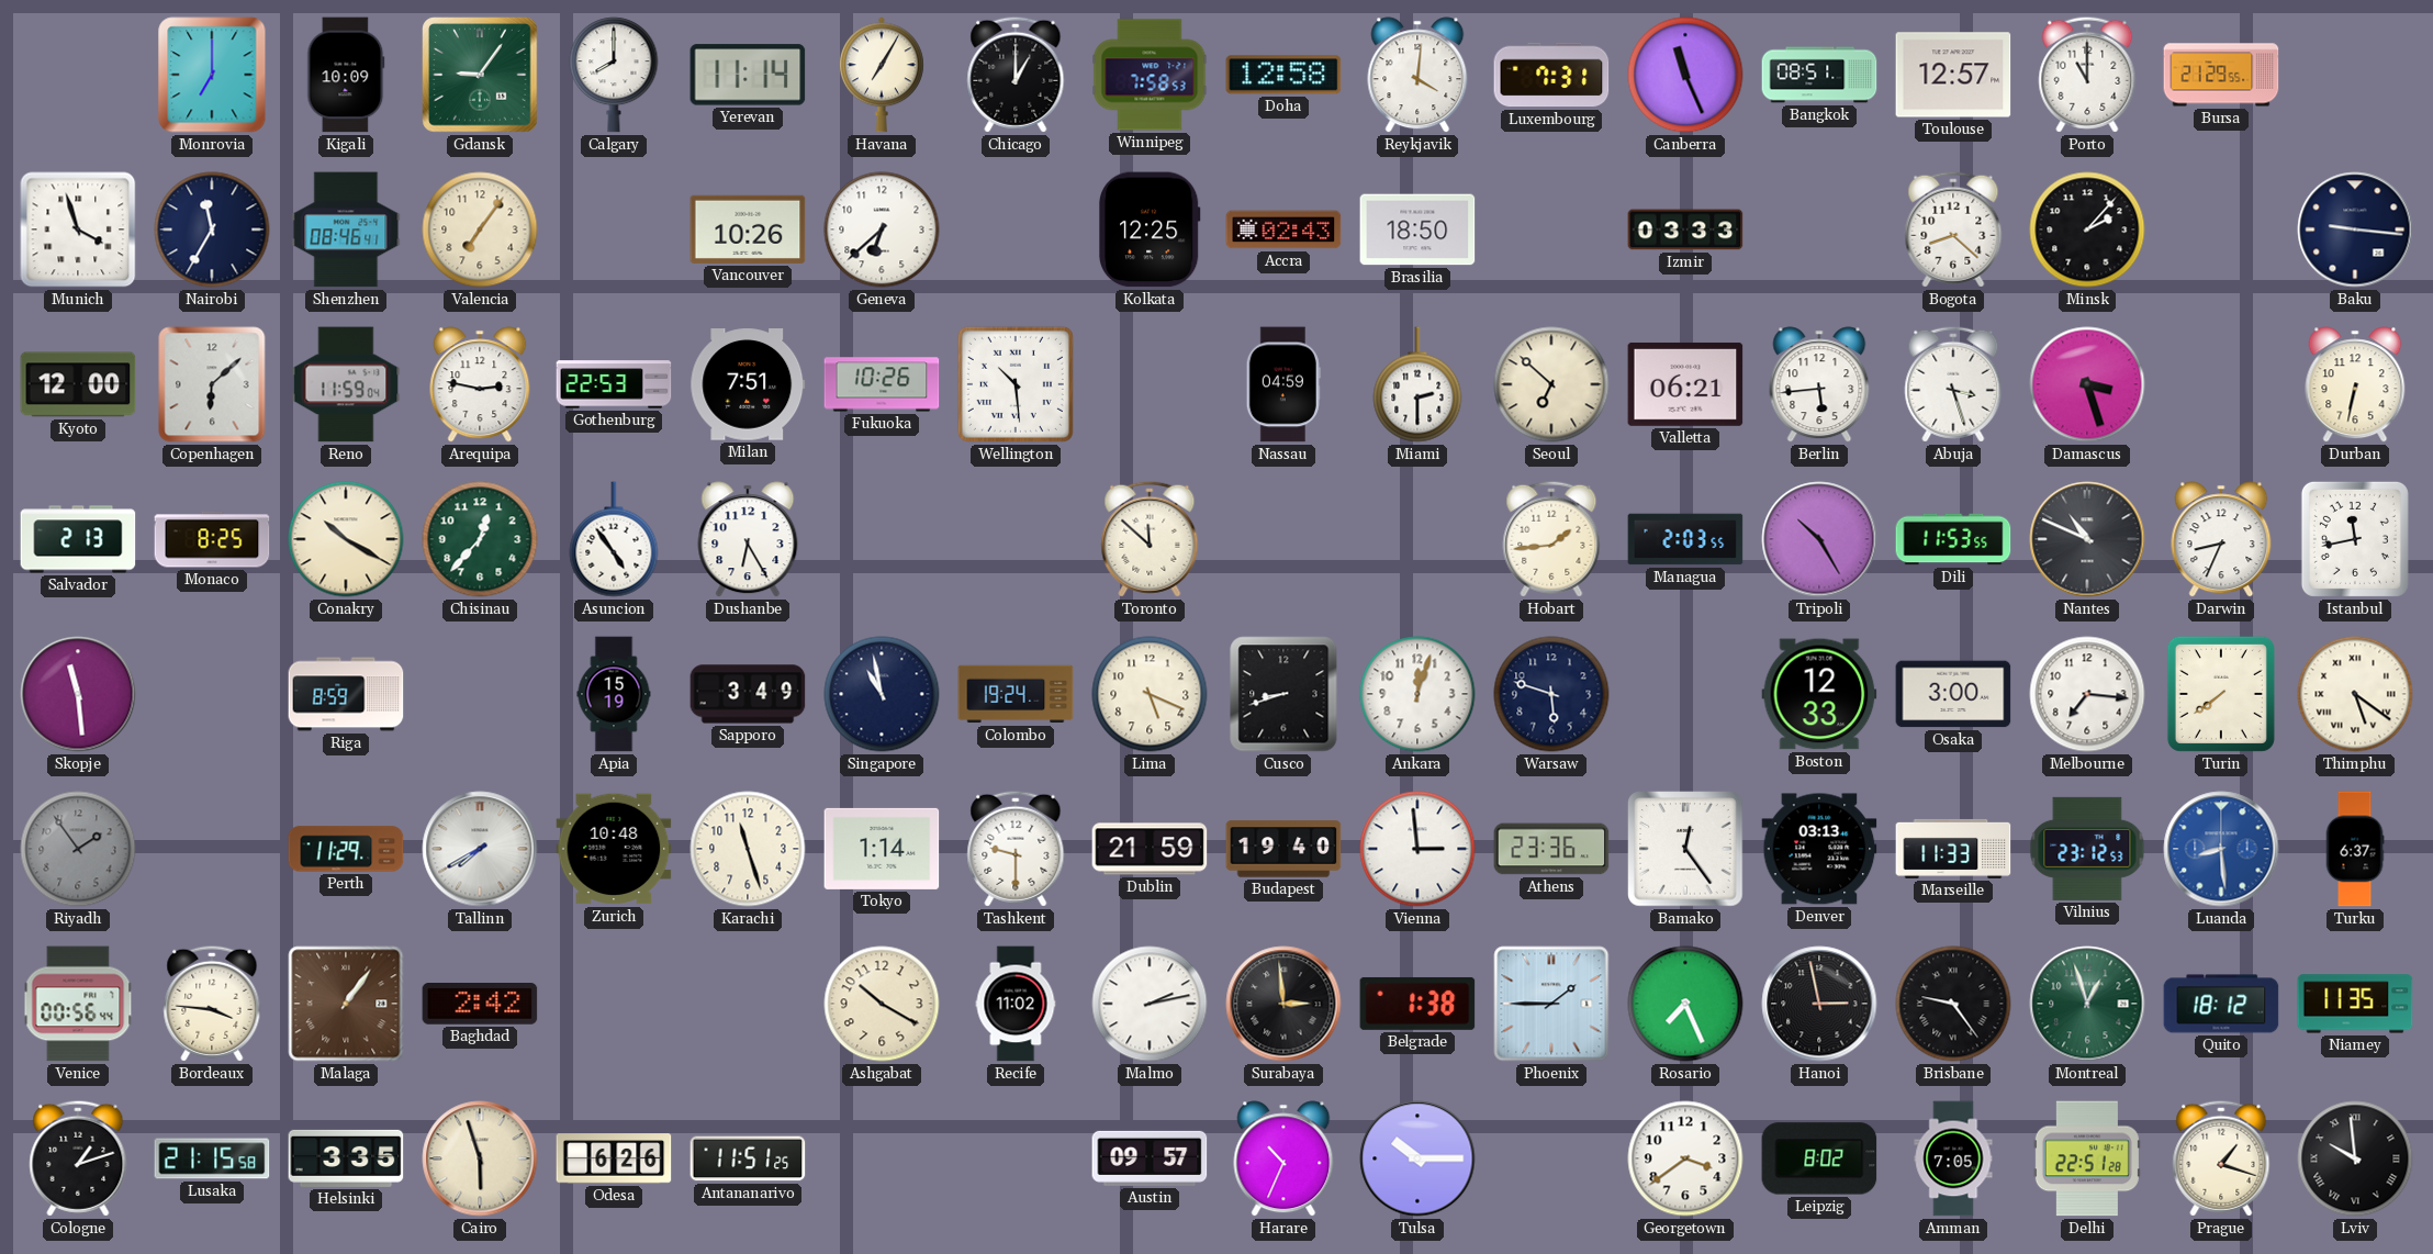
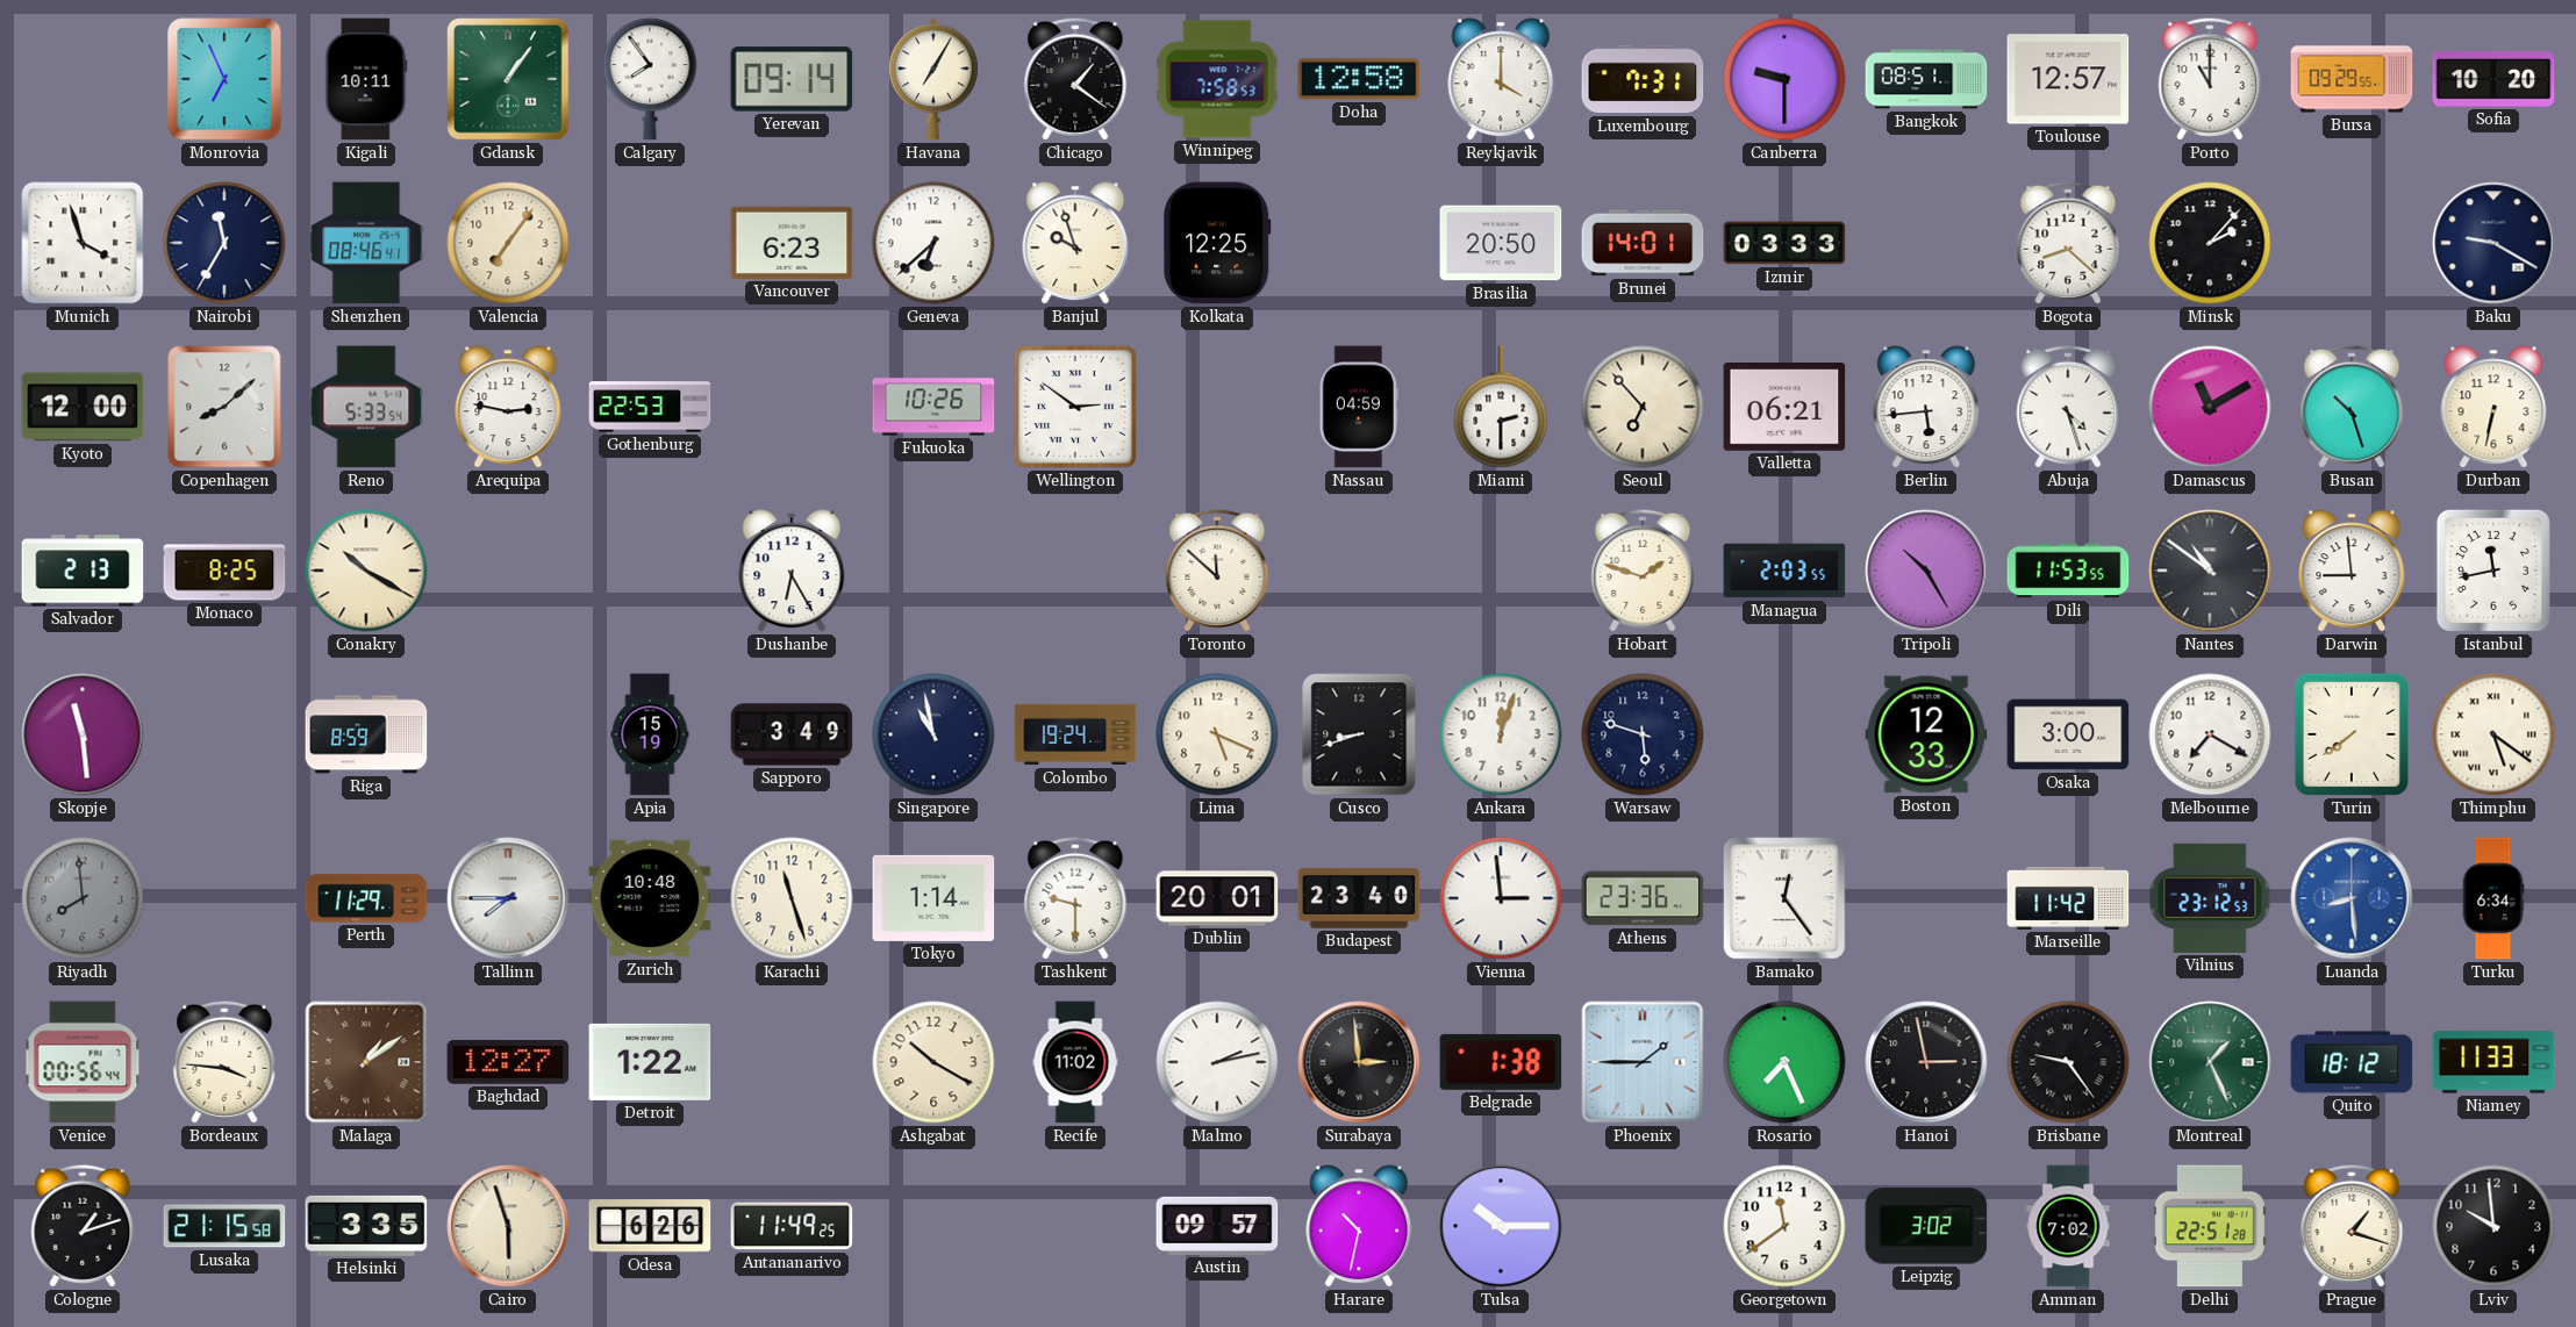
Monrovia: 7:00 -> 6:56 (224, 79)
Kigali: 10:09 -> 10:11 (366, 79)
Gdansk: 9:06 -> 1:06 (508, 79)
Calgary: 8:00 -> 7:54 (650, 79)
Yerevan: 11:14 -> 09:14 (792, 79)
Chicago: 1:00 -> 1:21 (1075, 79)
Reykjavik: 4:01 -> 4:00 (1501, 79)
Canberra: 11:26 -> 9:30 (1784, 79)
Bursa: 21:29 -> 09:29 (2352, 79)
Sofia: none -> 10:20 (2493, 79)
Vancouver: 10:26 -> 6:23 (792, 243)
Banjul: none -> 9:57 (1075, 243)
Accra: 02:43 -> none (1283, 229)
Brasilia: 18:50 -> 20:50 (1501, 243)
Brunei: none -> 14:01 (1643, 243)
Baku: 9:16 -> 9:20 (2493, 243)
Copenhagen: 6:08 -> 8:08 (224, 407)
Reno: 11:59 -> 5:33 (366, 407)
Milan: 7:51 -> none (748, 384)
Wellington: 10:29 -> 2:51 (1075, 407)
Seoul: 6:52 -> 6:53 (1643, 407)
Abuja: 3:27 -> 4:27 (2068, 407)
Damascus: 3:27 -> 11:10 (2210, 407)
Busan: none -> 10:27 (2352, 407)
Chisinau: 12:37 -> none (480, 539)
Asuncion: 4:54 -> none (614, 539)
Hobart: 1:44 -> 1:48 (1643, 571)
Nantes: 10:49 -> 10:51 (2210, 571)
Darwin: 8:34 -> 8:59 (2352, 571)
Melbourne: 7:16 -> 7:20 (2210, 734)
Riyadh: 1:54 -> 7:59 (83, 898)
Tallinn: 7:40 -> 7:45 (508, 898)
Dublin: 21:59 -> 20:01 (1217, 898)
Budapest: 19:40 -> 23:40 (1359, 898)
Denver: 03:13 -> none (1819, 849)
Marseille: 11:33 -> 11:42 (2068, 898)
Turku: 6:37 -> 6:34 (2493, 898)
Malaga: 1:06 -> 1:09 (366, 1062)
Baghdad: 2:42 -> 12:27 (508, 1063)
Detroit: none -> 1:22 (650, 1062)
Montreal: 12:57 -> 1:26 (2210, 1062)
Niamey: 11:35 -> 11:33 (2493, 1062)
Antananarivo: 11:51 -> 11:49 (792, 1226)
Harare: 10:34 -> 10:32 (1359, 1226)
Georgetown: 3:39 -> 11:39 (1784, 1226)
Leipzig: 8:02 -> 3:02 (1926, 1226)
Amman: 7:05 -> 7:02 (2068, 1226)
Lviv numerals: Roman -> Arabic (2493, 1226)
